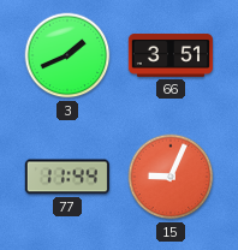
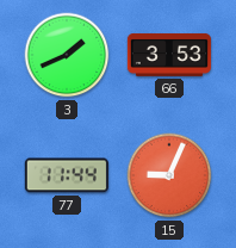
66: 3:51 -> 3:53 (169, 55)
